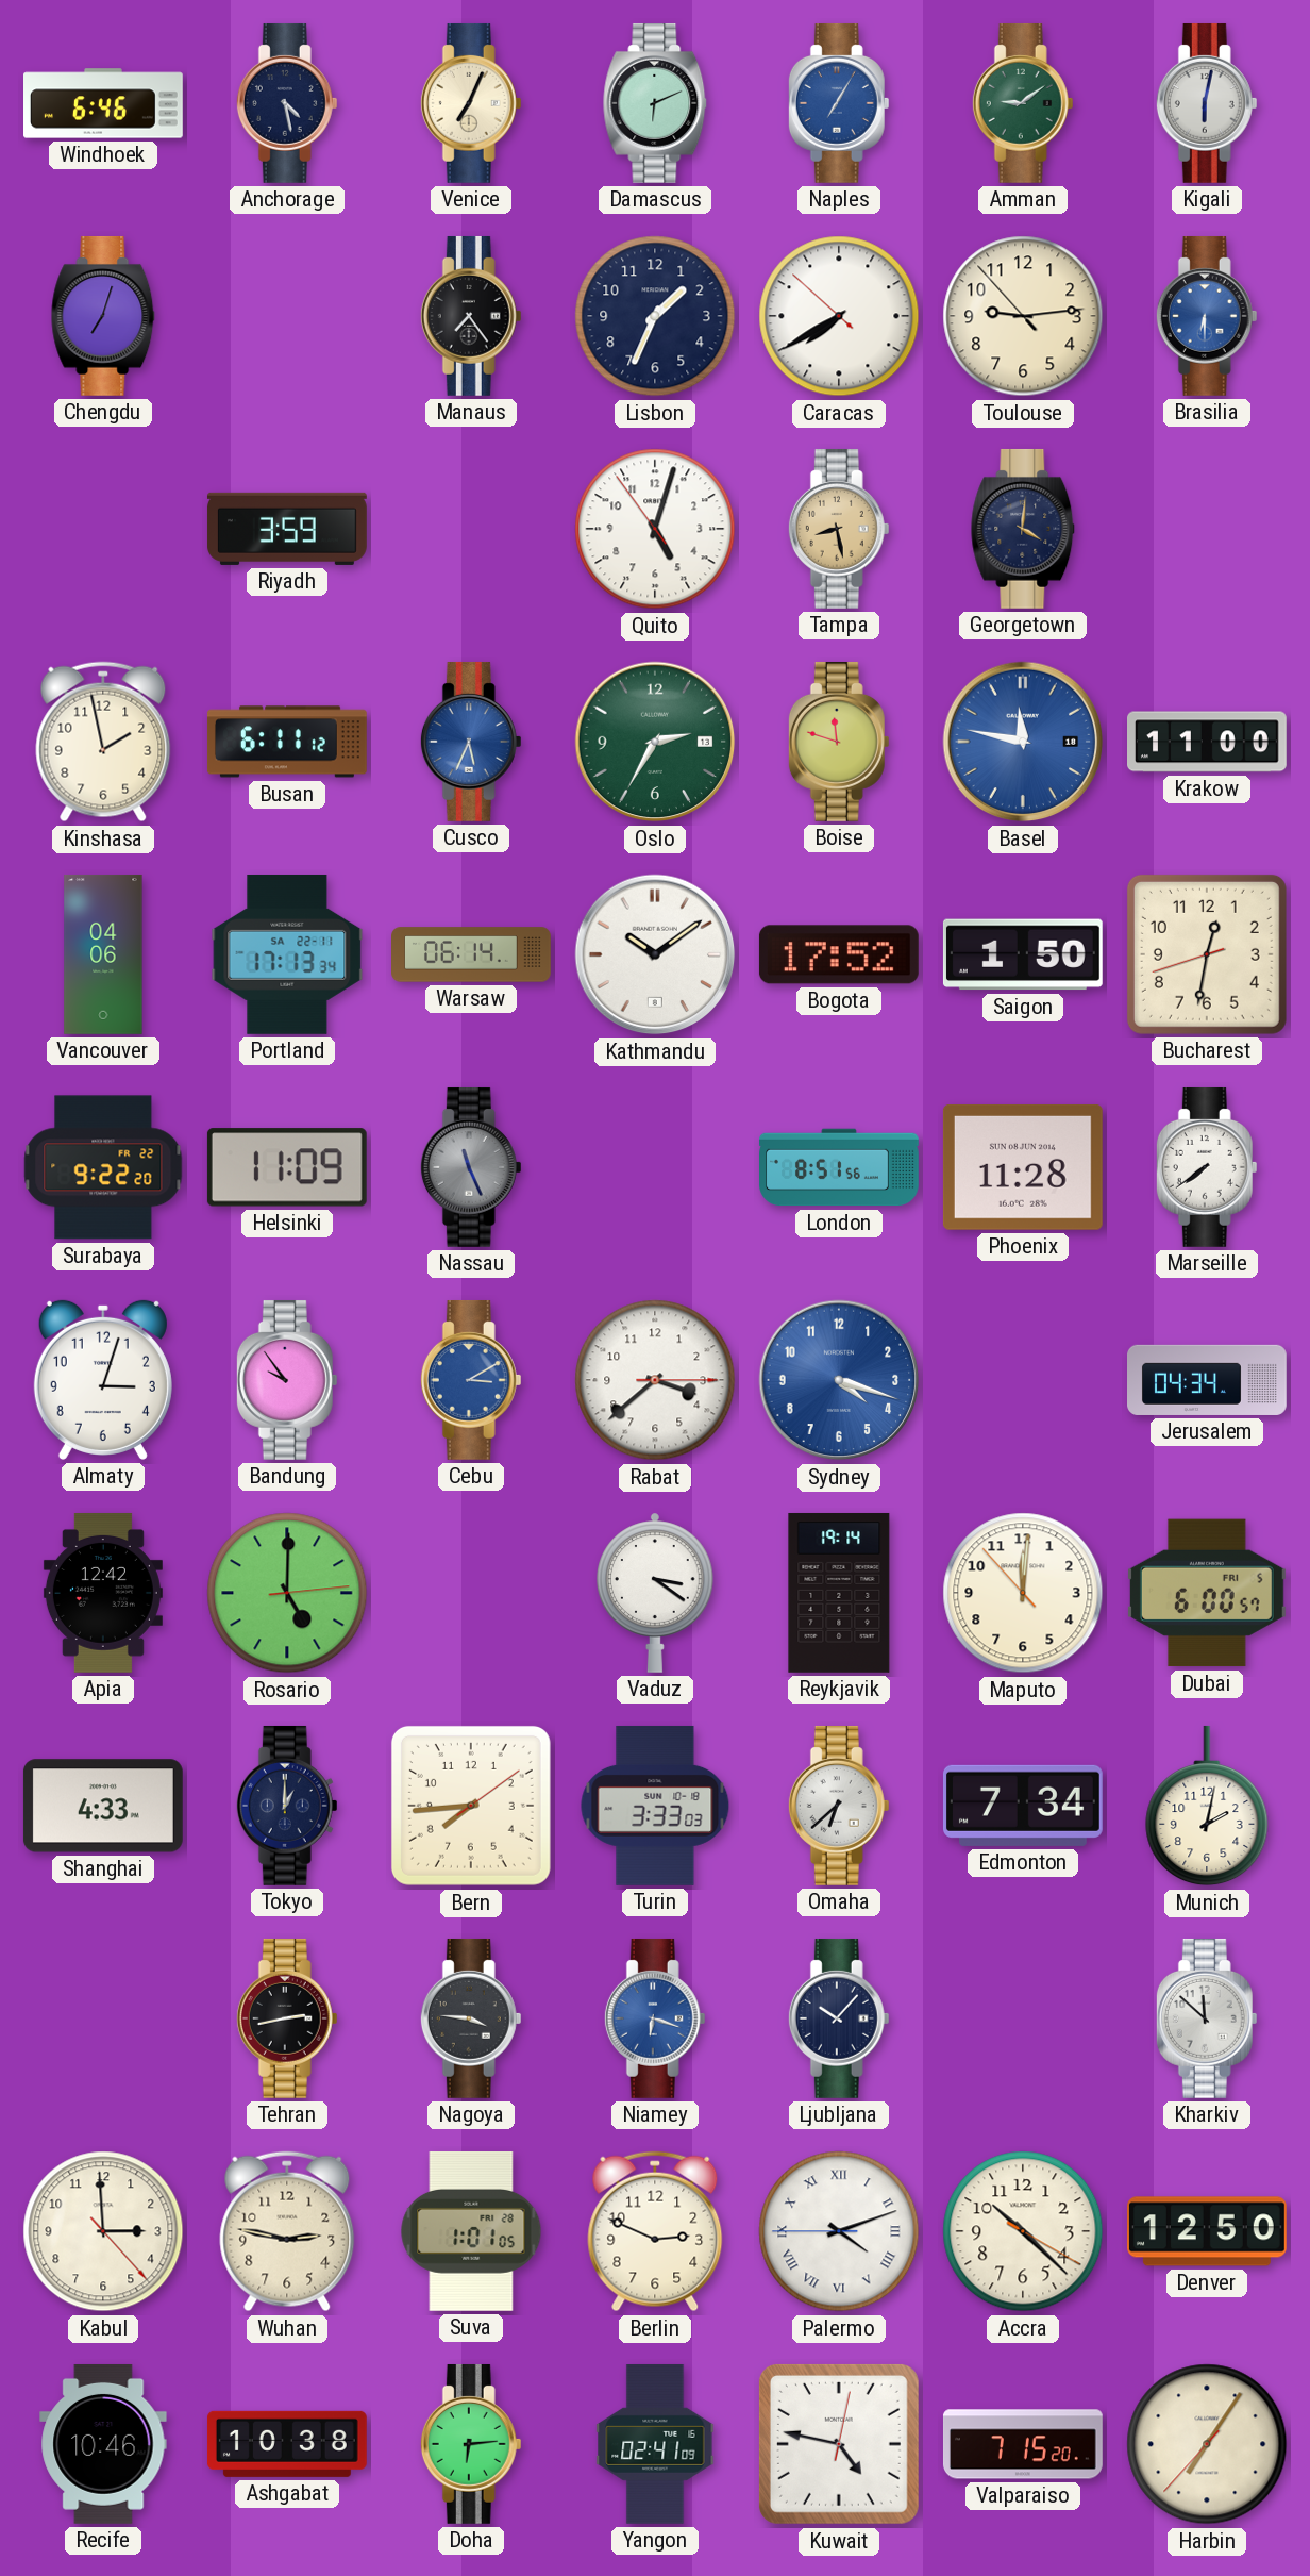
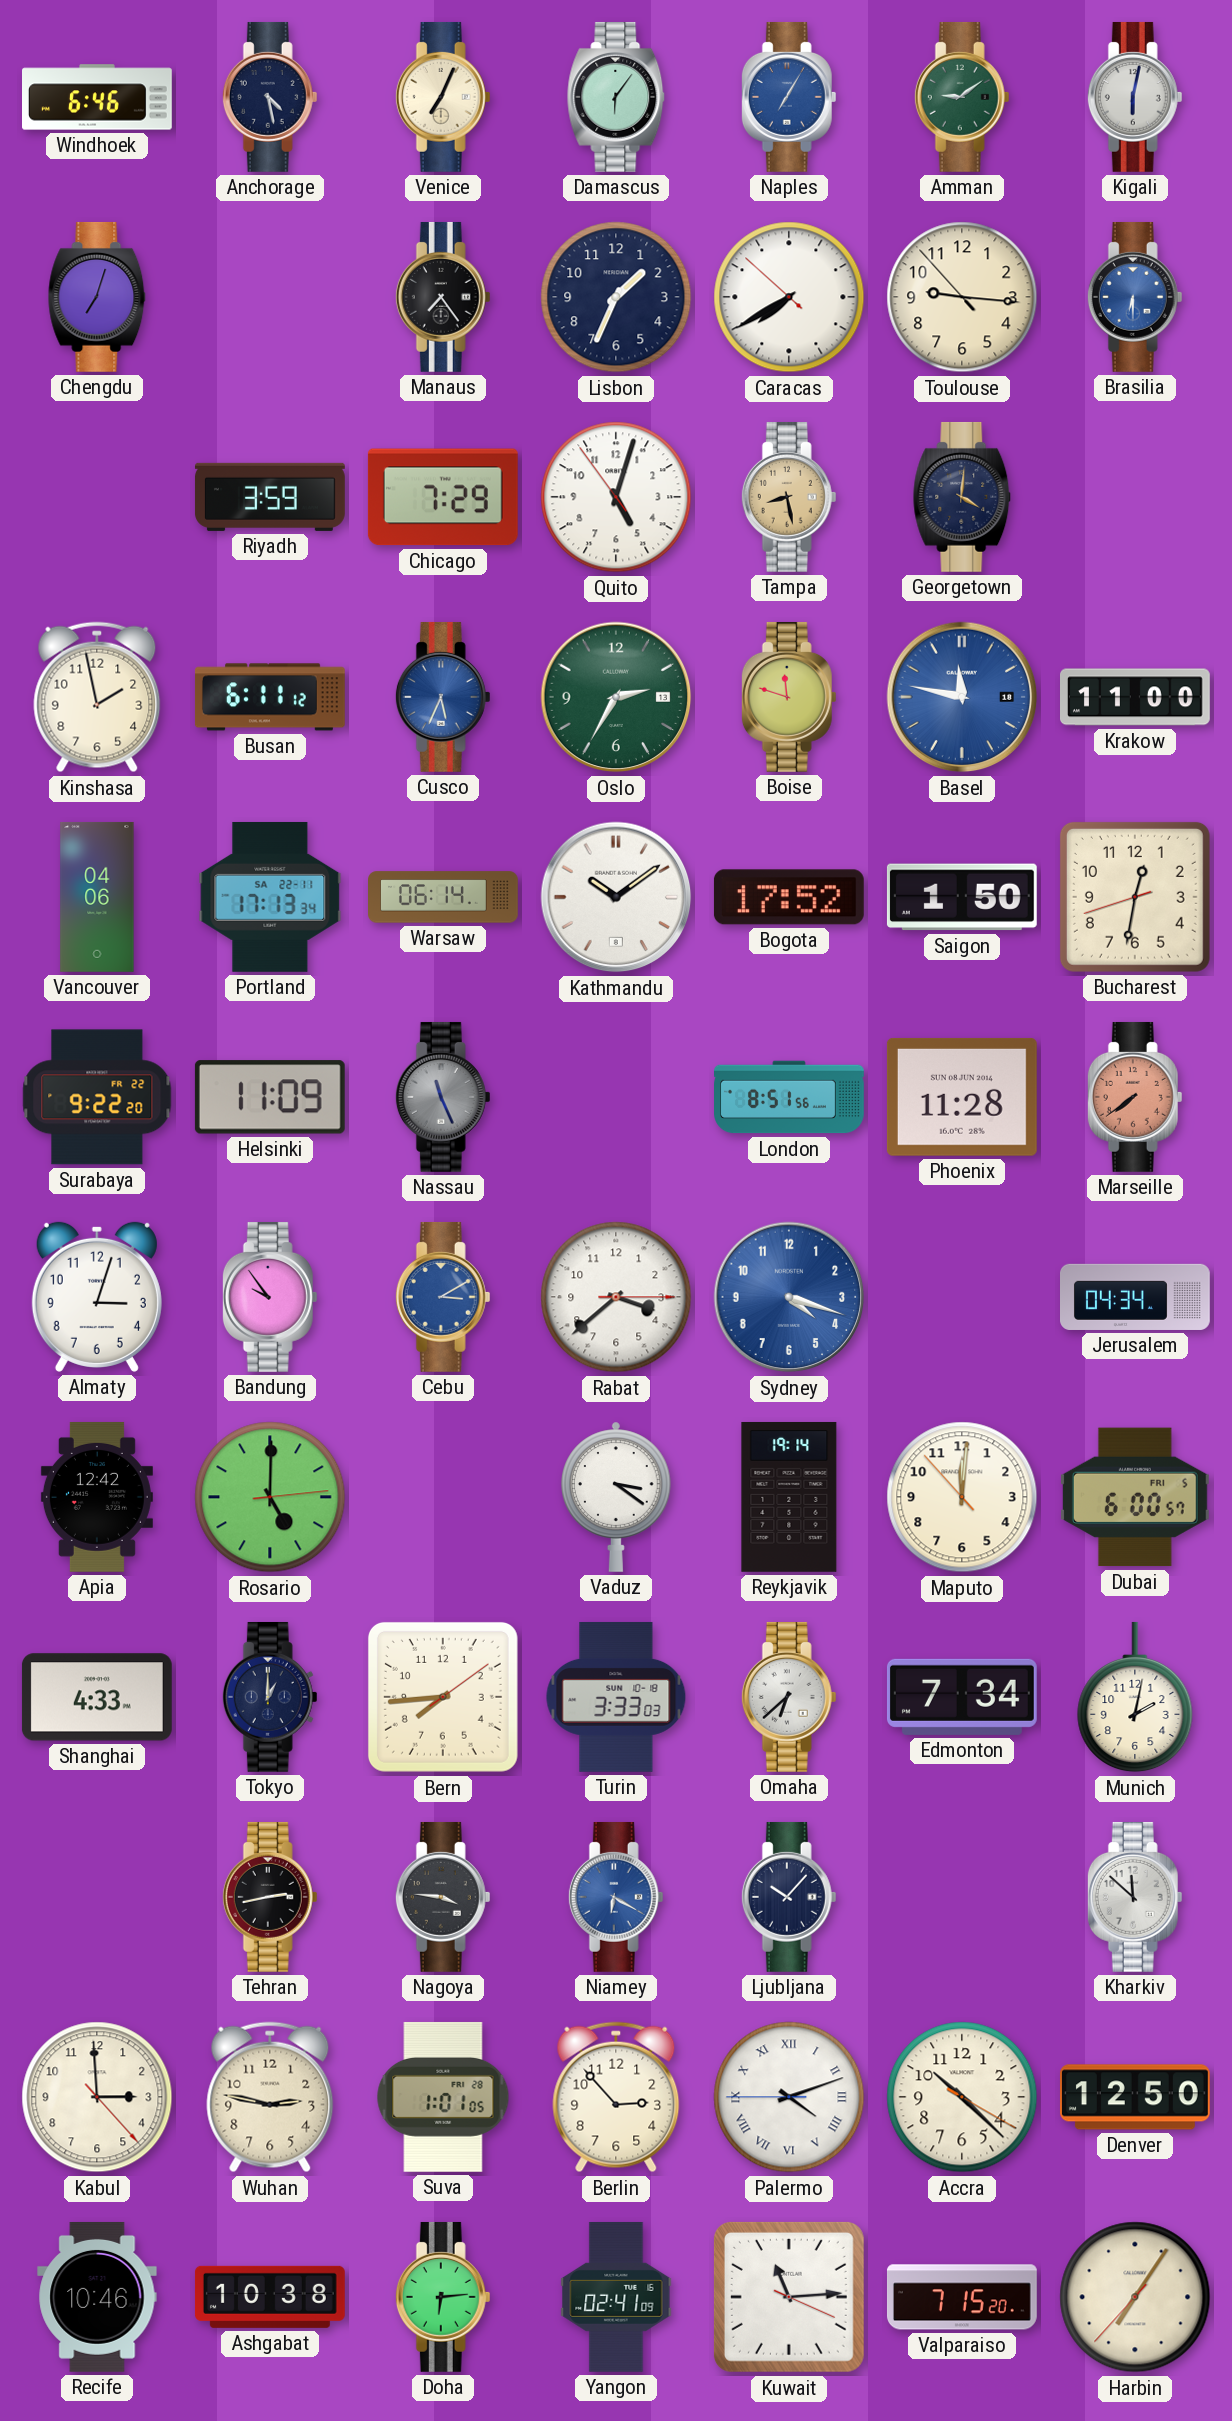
Damascus: 6:11 -> 6:06 (616, 97)
Toulouse: 9:13 -> 9:15 (962, 297)
Chicago: none -> 7:29 (443, 497)
Marseille dial: white -> salmon (1135, 1097)
Niamey: 6:18 -> 6:20 (616, 1897)
Berlin: 2:49 -> 2:53 (616, 2097)
Kuwait: 4:47 -> 11:14 (789, 2297)
